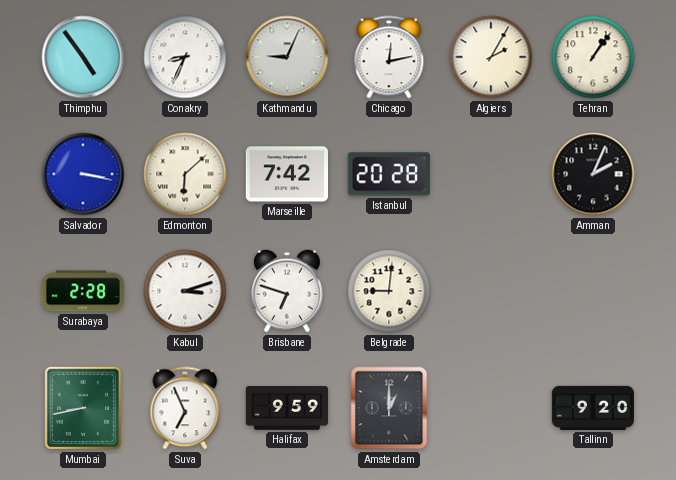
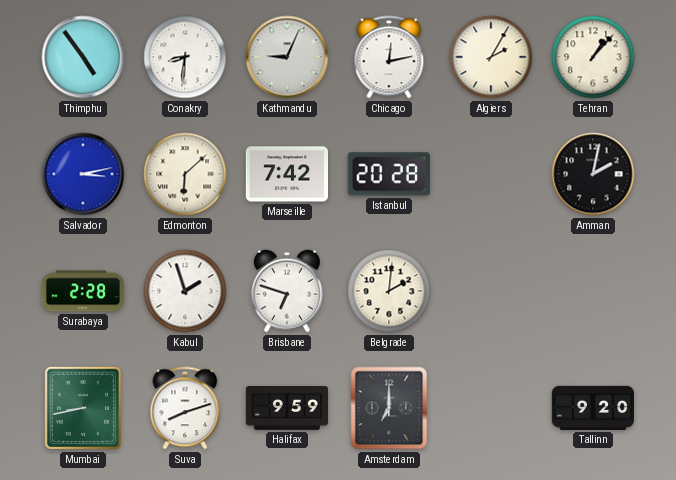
Conakry: 8:34 -> 8:31 (185, 57)
Tehran: 1:06 -> 1:07 (593, 57)
Salvador: 3:17 -> 3:13 (83, 174)
Amman: 2:04 -> 2:02 (593, 174)
Kabul: 3:12 -> 1:57 (185, 291)
Belgrade: 9:01 -> 2:01 (389, 291)
Suva: 6:56 -> 8:12 (185, 408)
Amsterdam: 1:00 -> 7:00 (389, 408)
